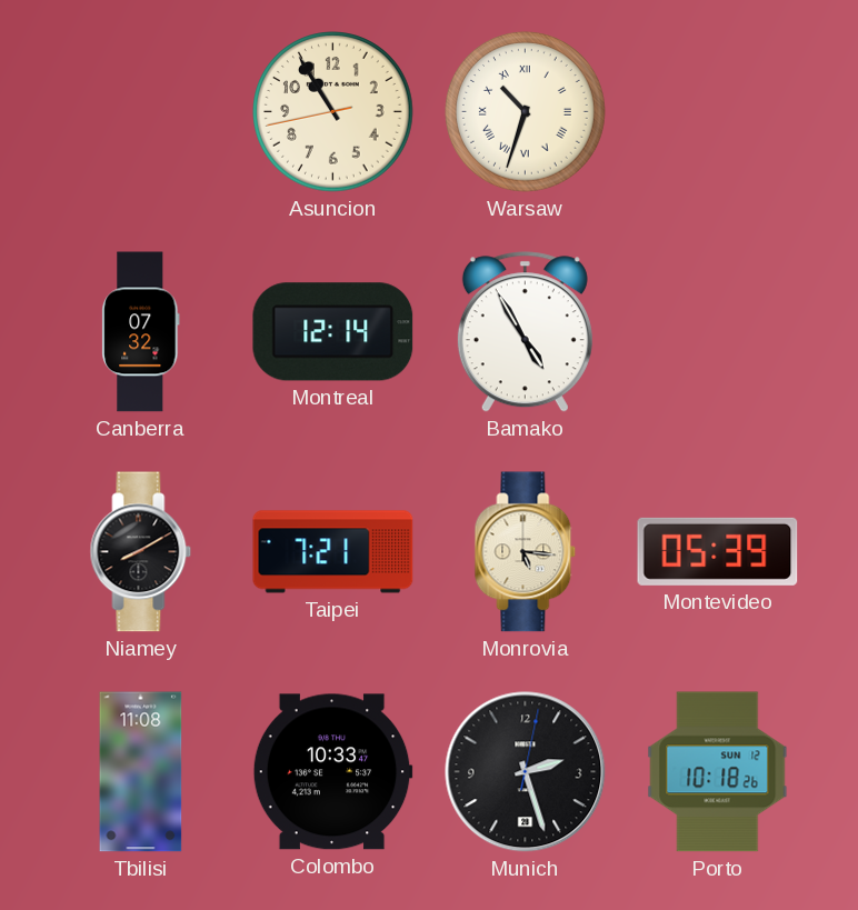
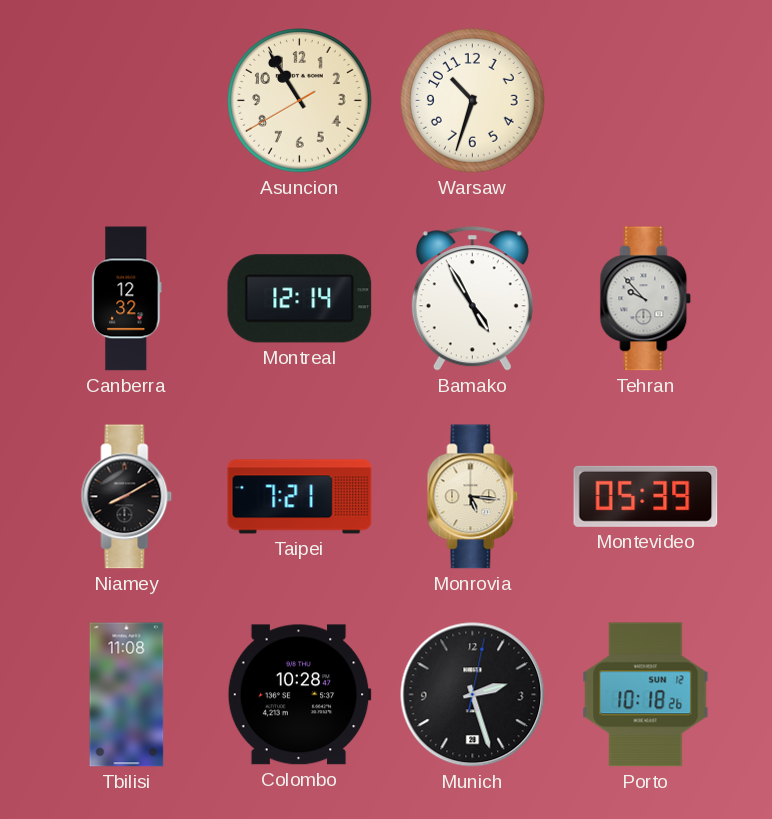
Asuncion: 10:54:43 -> 10:54:40 (300, 101)
Warsaw numerals: Roman -> Arabic (473, 101)
Canberra: 07:32 -> 12:32 (127, 299)
Tehran: none -> 9:53 (646, 299)
Colombo: 10:33 -> 10:28 (299, 695)
